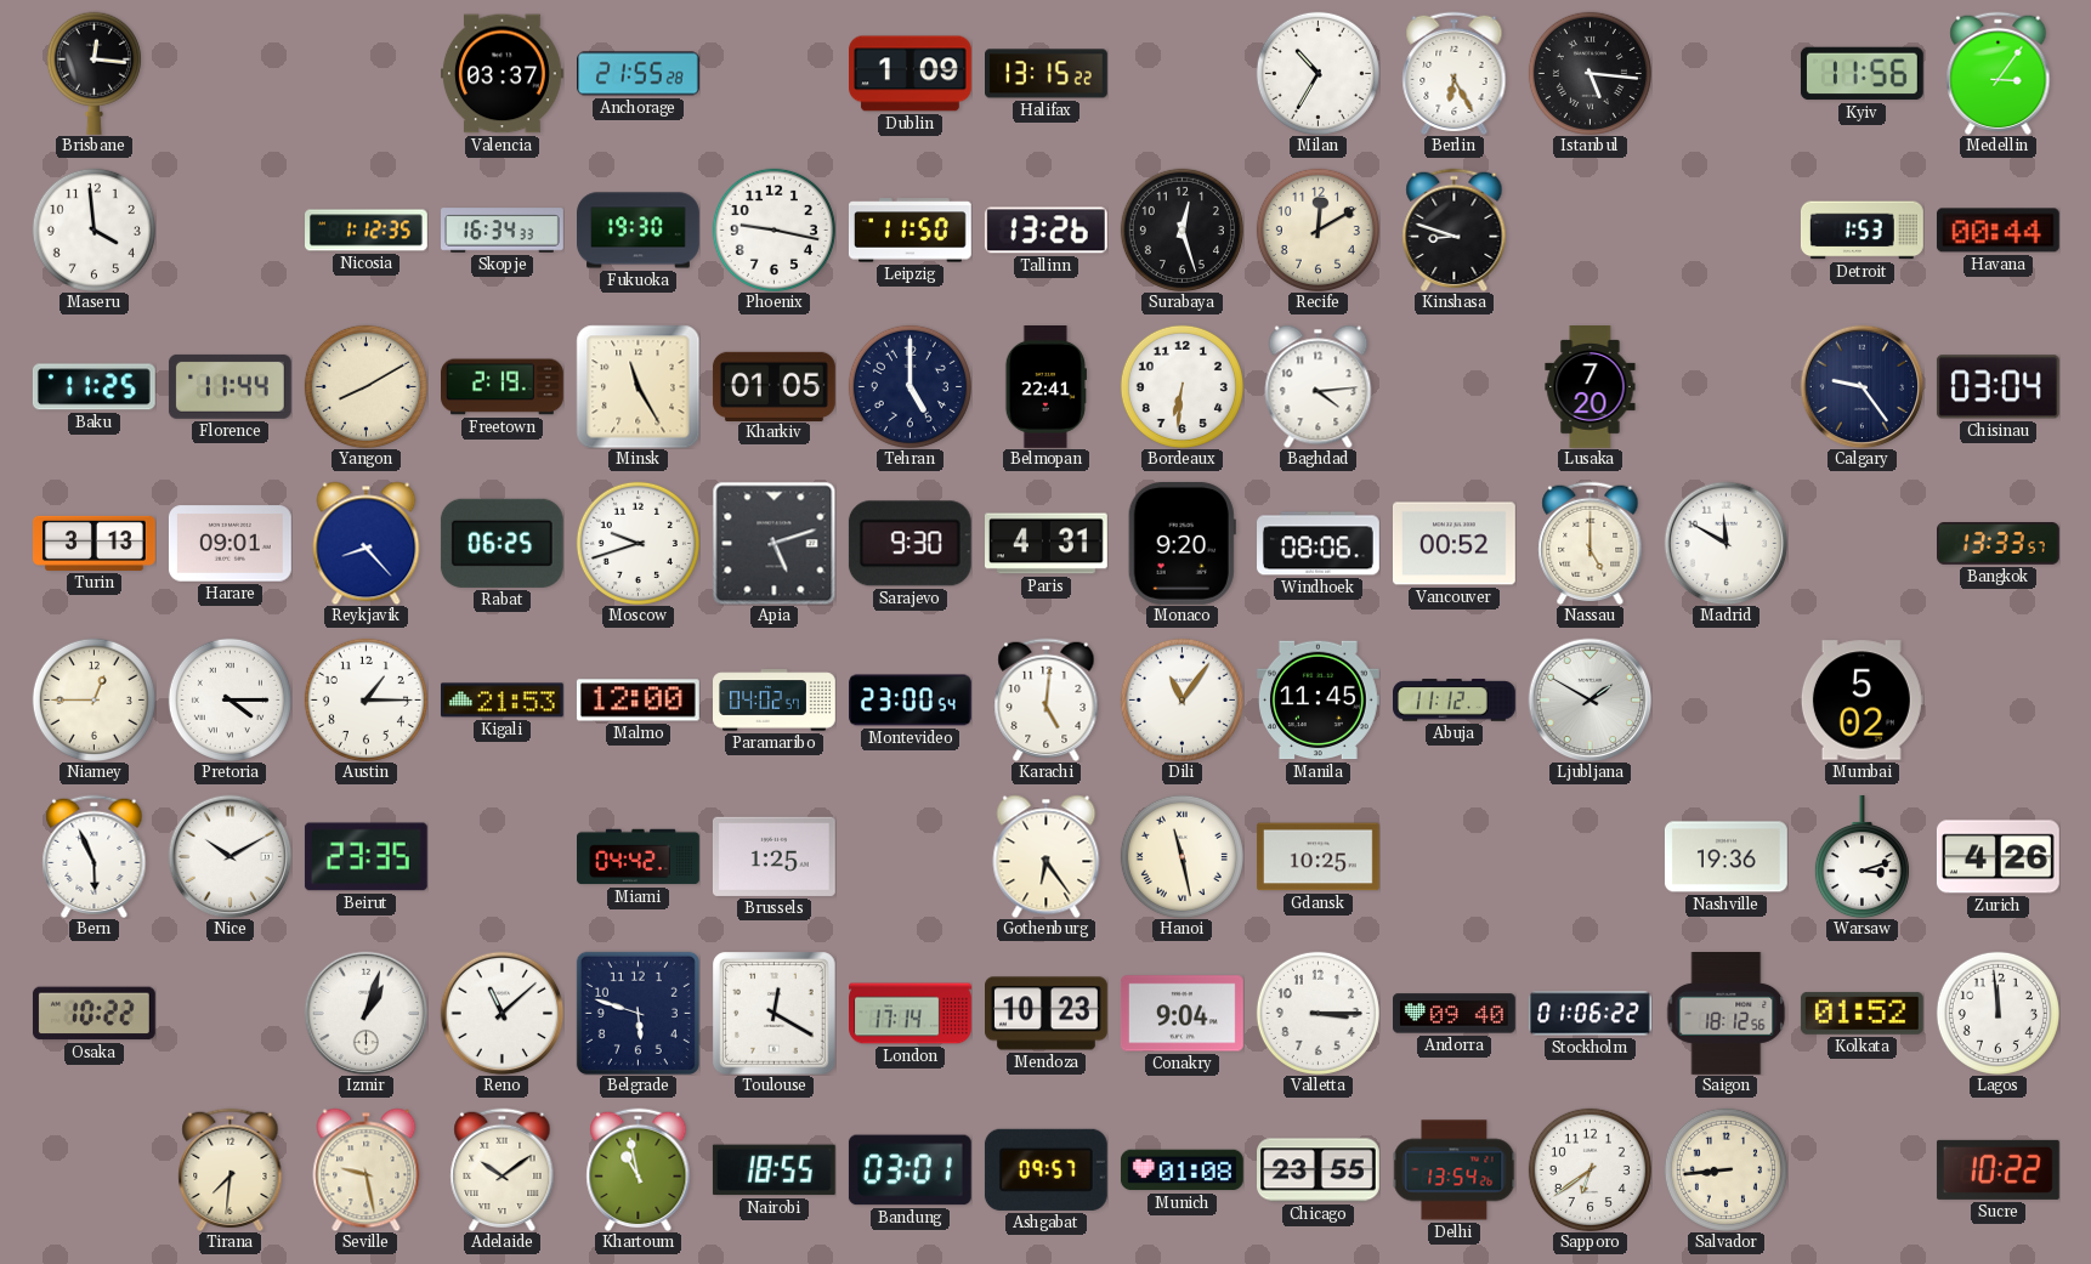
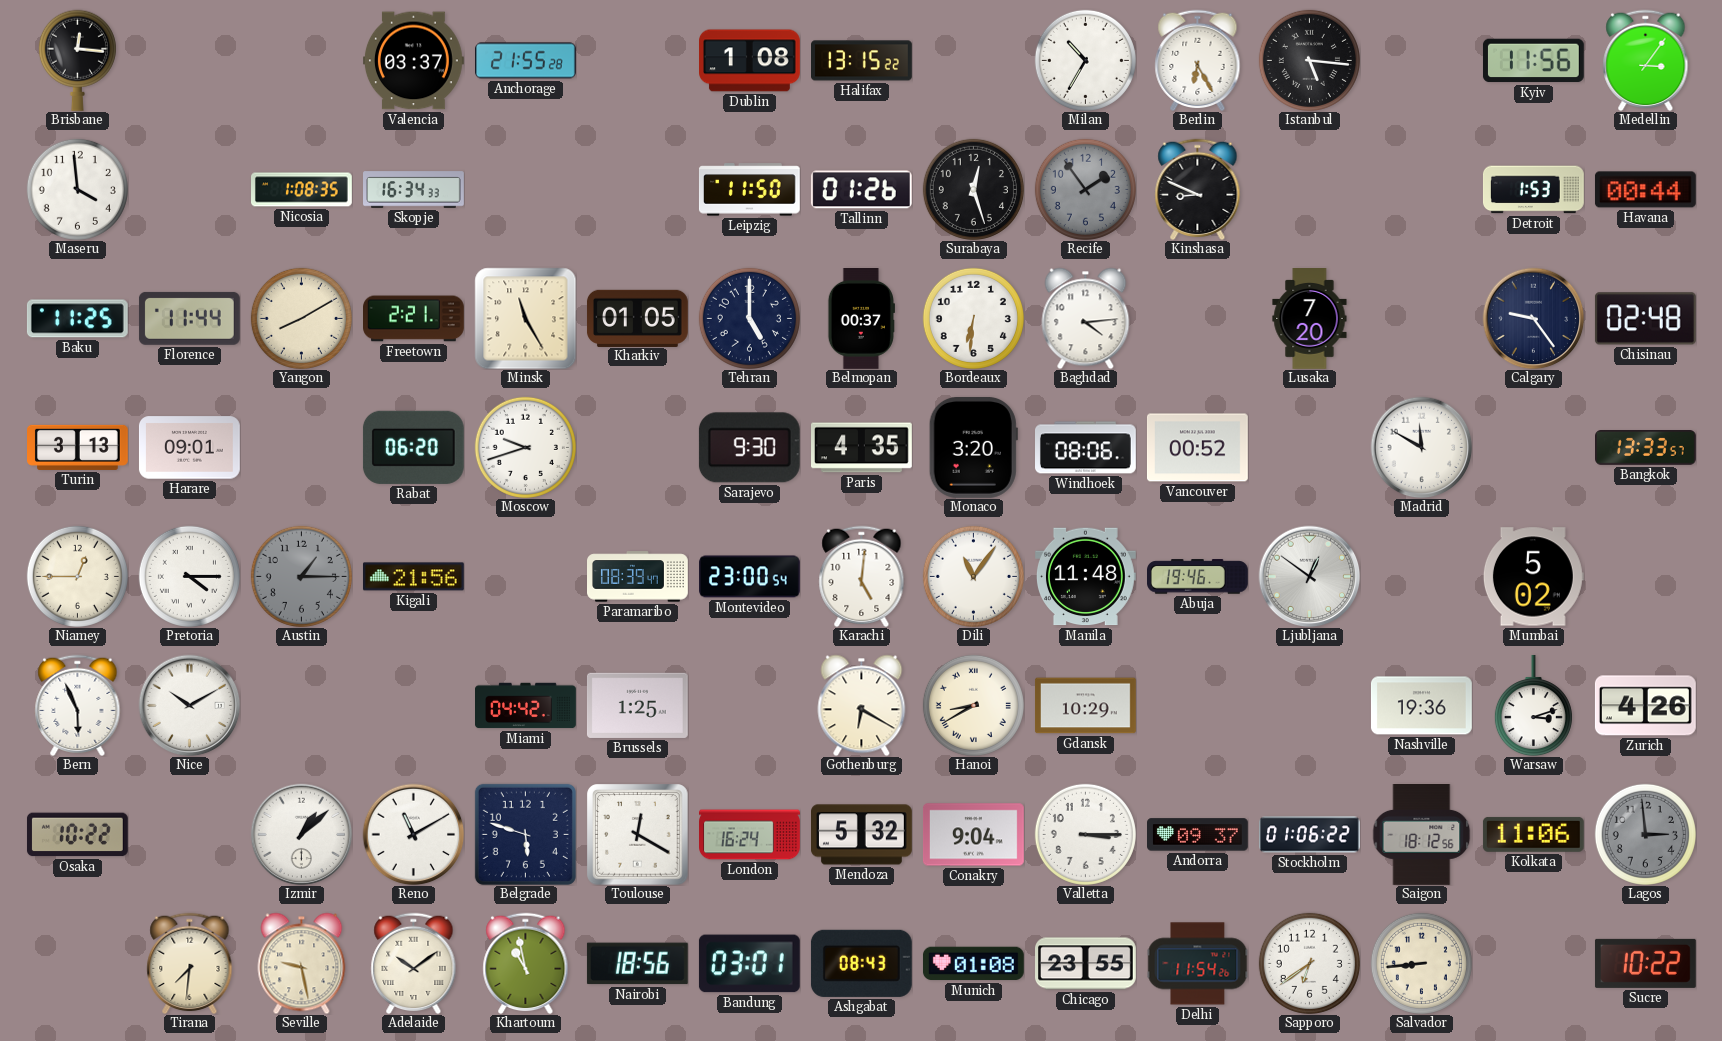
Dublin: 1:09 -> 1:08 (750, 61)
Nicosia: 1:12 -> 1:08 (302, 190)
Fukuoka: 19:30 -> none (639, 231)
Phoenix: 9:17 -> none (773, 229)
Tallinn: 13:26 -> 01:26 (861, 190)
Recife: 12:10 -> 1:54 (1085, 189)
Recife dial: cream -> grey (1085, 189)
Kinshasa: 8:48 -> 8:49 (1198, 189)
Freetown: 2:19 -> 2:21 (414, 319)
Belmopan: 22:41 -> 00:37 (861, 319)
Chisinau: 03:04 -> 02:48 (1645, 319)
Reykjavik: 8:23 -> none (367, 543)
Rabat: 06:25 -> 06:20 (413, 447)
Apia: 5:12 -> none (773, 543)
Paris: 4:31 -> 4:35 (862, 448)
Monaco: 9:20 -> 3:20 (973, 447)
Nassau: 5:00 -> none (1591, 543)
Austin dial: white -> grey (301, 576)
Kigali: 21:53 -> 21:56 (413, 577)
Malmo: 12:00 -> none (637, 701)
Paramaribo: 04:02 -> 08:39 (638, 577)
Manila: 11:45 -> 11:48 (1085, 577)
Abuja: 11:12 -> 19:46 (1198, 577)
Ljubljana: 1:50 -> 12:51 (1309, 576)
Beirut: 23:35 -> none (365, 857)
Gothenburg: 6:24 -> 6:20 (862, 705)
Hanoi: 11:28 -> 8:40 (973, 705)
Gdansk: 10:25 -> 10:29 (1085, 706)
Izmir: 1:03 -> 1:08 (301, 834)
Reno: 11:08 -> 11:10 (413, 834)
London: 17:14 -> 16:24 (750, 835)
Mendoza: 10:23 -> 5:32 (862, 835)
Andorra: 09:40 -> 09:37 (1198, 835)
Kolkata: 01:52 -> 11:06 (1533, 834)
Lagos: 11:59 -> 2:59 (1645, 834)
Lagos dial: white -> grey (1645, 834)
Nairobi: 18:55 -> 18:56 (637, 964)
Ashgabat: 09:57 -> 08:43 (861, 963)
Delhi: 13:54 -> 11:54 (1197, 964)
